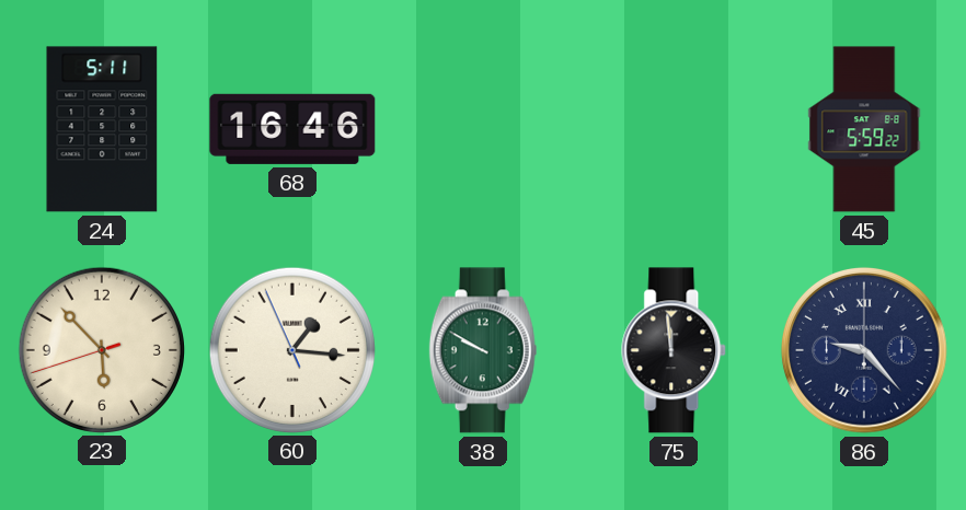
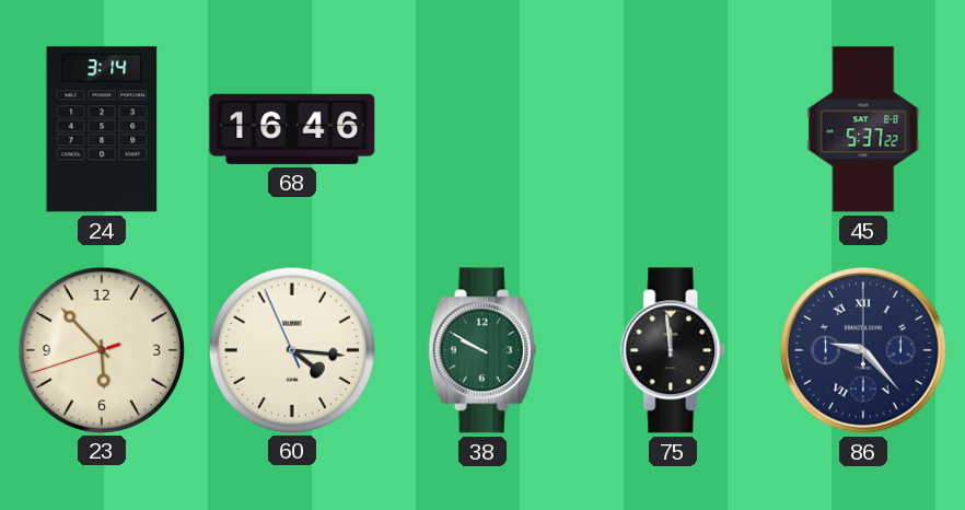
24: 5:11 -> 3:14 (102, 129)
45: 5:59 -> 5:37 (863, 129)
60: 1:15 -> 4:15 (291, 349)
